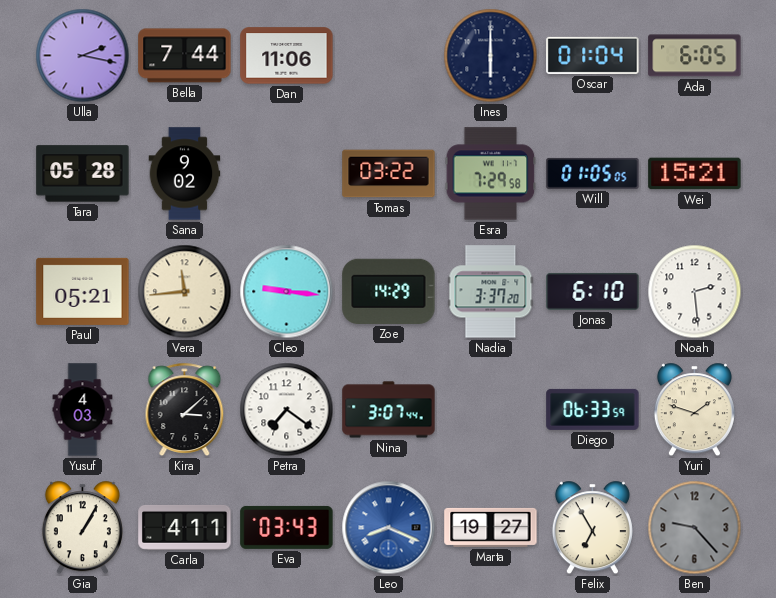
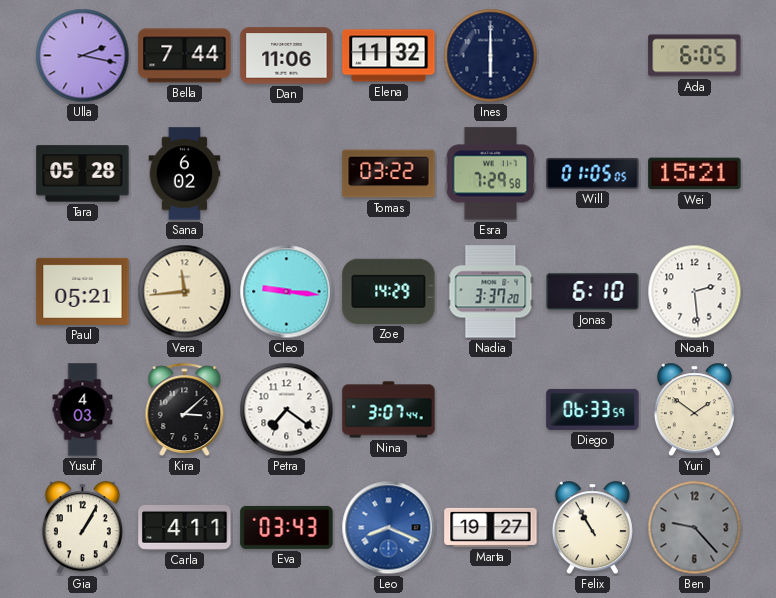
Elena: none -> 11:32 (389, 56)
Oscar: 01:04 -> none (593, 55)
Sana: 9:02 -> 6:02 (185, 174)
Yuri: 1:48 -> 1:51 (694, 410)
Felix: 6:55 -> 10:55 (592, 528)
